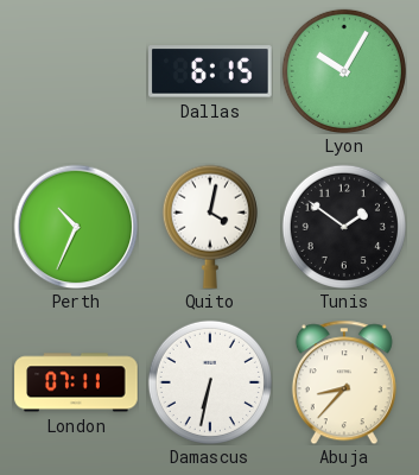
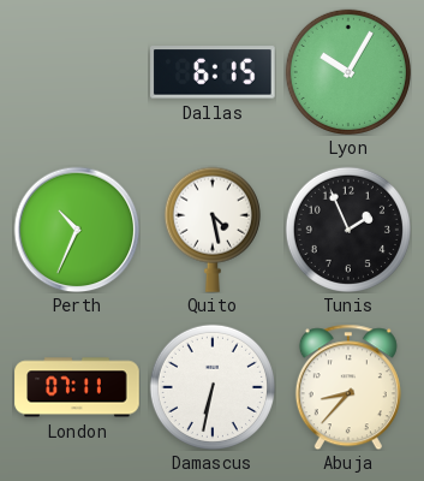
Quito: 4:02 -> 4:28 (213, 230)
Tunis: 1:51 -> 1:56 (348, 230)
